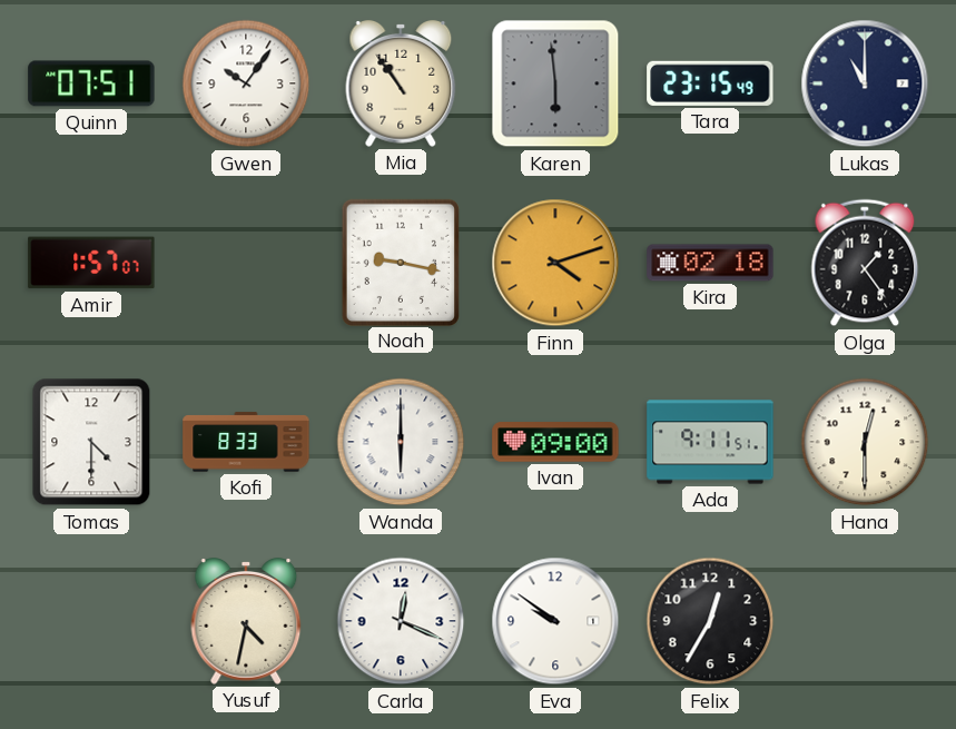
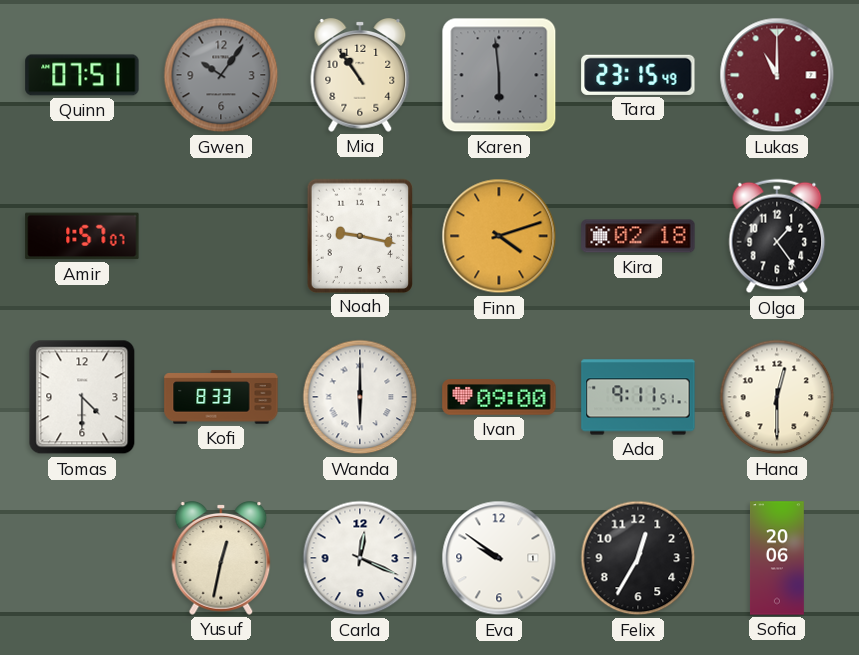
Gwen dial: white -> grey (221, 75)
Lukas dial: navy -> burgundy (777, 75)
Yusuf: 4:32 -> 12:32 (221, 559)
Sofia: none -> 20:06 (777, 558)
